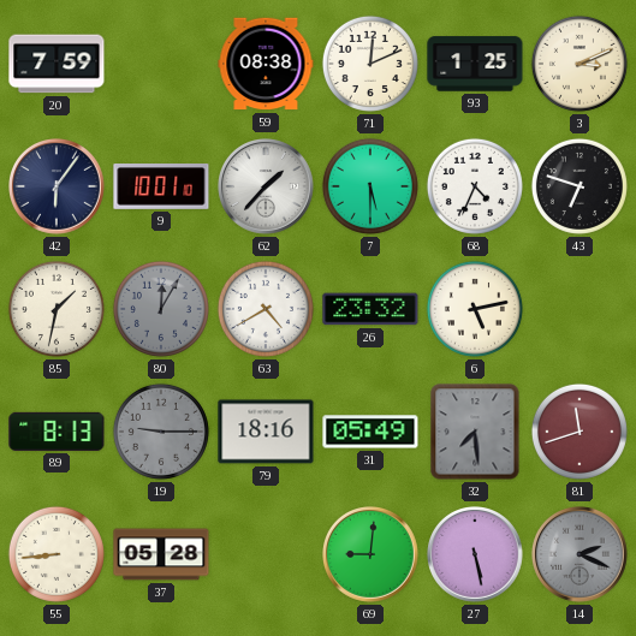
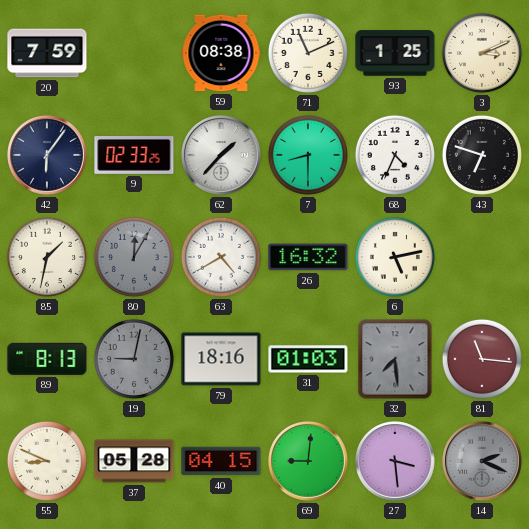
71: 12:11 -> 11:11 (308, 53)
9: 10:01 -> 02:33 (134, 156)
7: 5:30 -> 8:30 (308, 155)
26: 23:32 -> 16:32 (308, 257)
19: 9:15 -> 9:02 (134, 359)
31: 05:49 -> 01:03 (308, 359)
81: 11:42 -> 11:16 (482, 359)
55: 8:44 -> 8:49 (47, 461)
40: none -> 04:15 (221, 461)
27: 5:28 -> 3:29 (396, 462)
